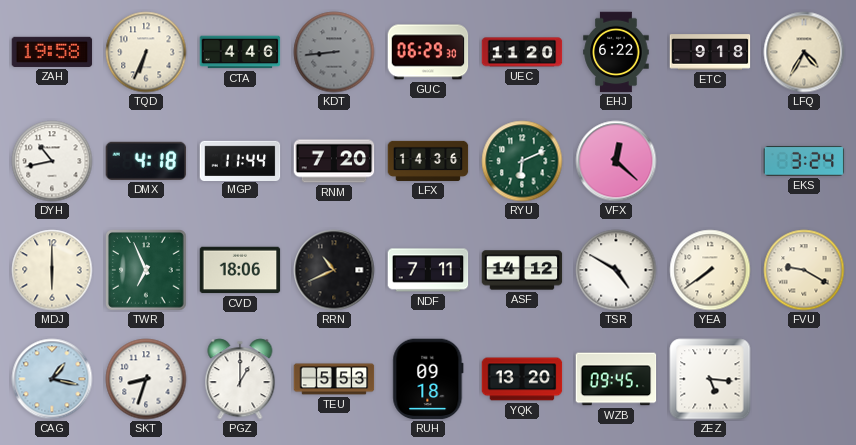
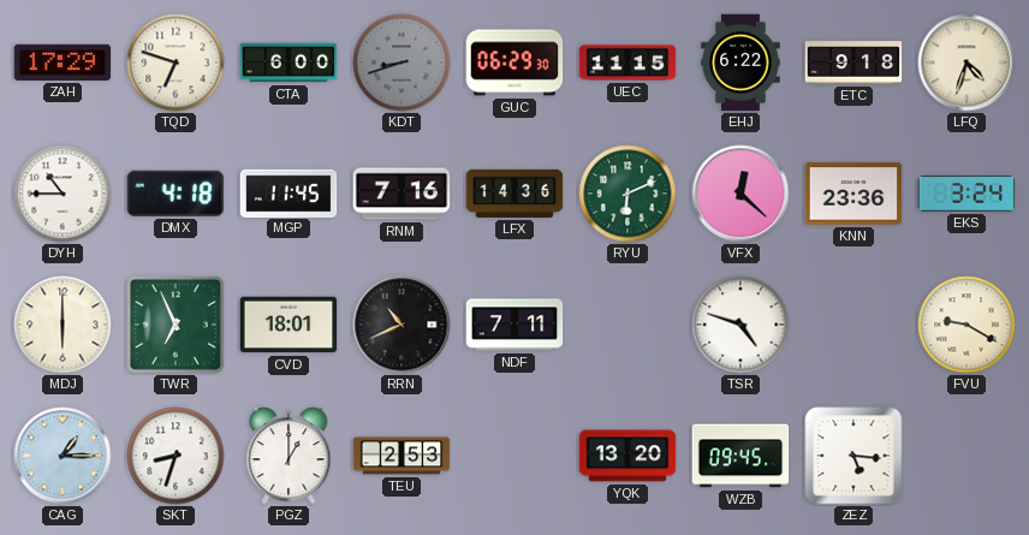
ZAH: 19:58 -> 17:29 (63, 63)
TQD: 6:34 -> 6:48 (176, 63)
CTA: 4:46 -> 6:00 (289, 63)
KDT: 8:44 -> 8:42 (402, 63)
UEC: 11:20 -> 11:15 (627, 63)
LFQ: 4:35 -> 4:33 (966, 63)
DYH: 10:43 -> 10:45 (63, 194)
MGP: 11:44 -> 11:45 (289, 192)
RNM: 7:20 -> 7:16 (402, 194)
KNN: none -> 23:36 (853, 194)
CVD: 18:06 -> 18:01 (289, 325)
ASF: 14:12 -> none (522, 270)
TSR: 4:50 -> 4:48 (740, 325)
YEA: 7:39 -> none (710, 270)
CAG: 1:17 -> 1:15 (63, 456)
TEU: 5:53 -> 2:53 (402, 456)
RUH: 09:18 -> none (428, 379)
